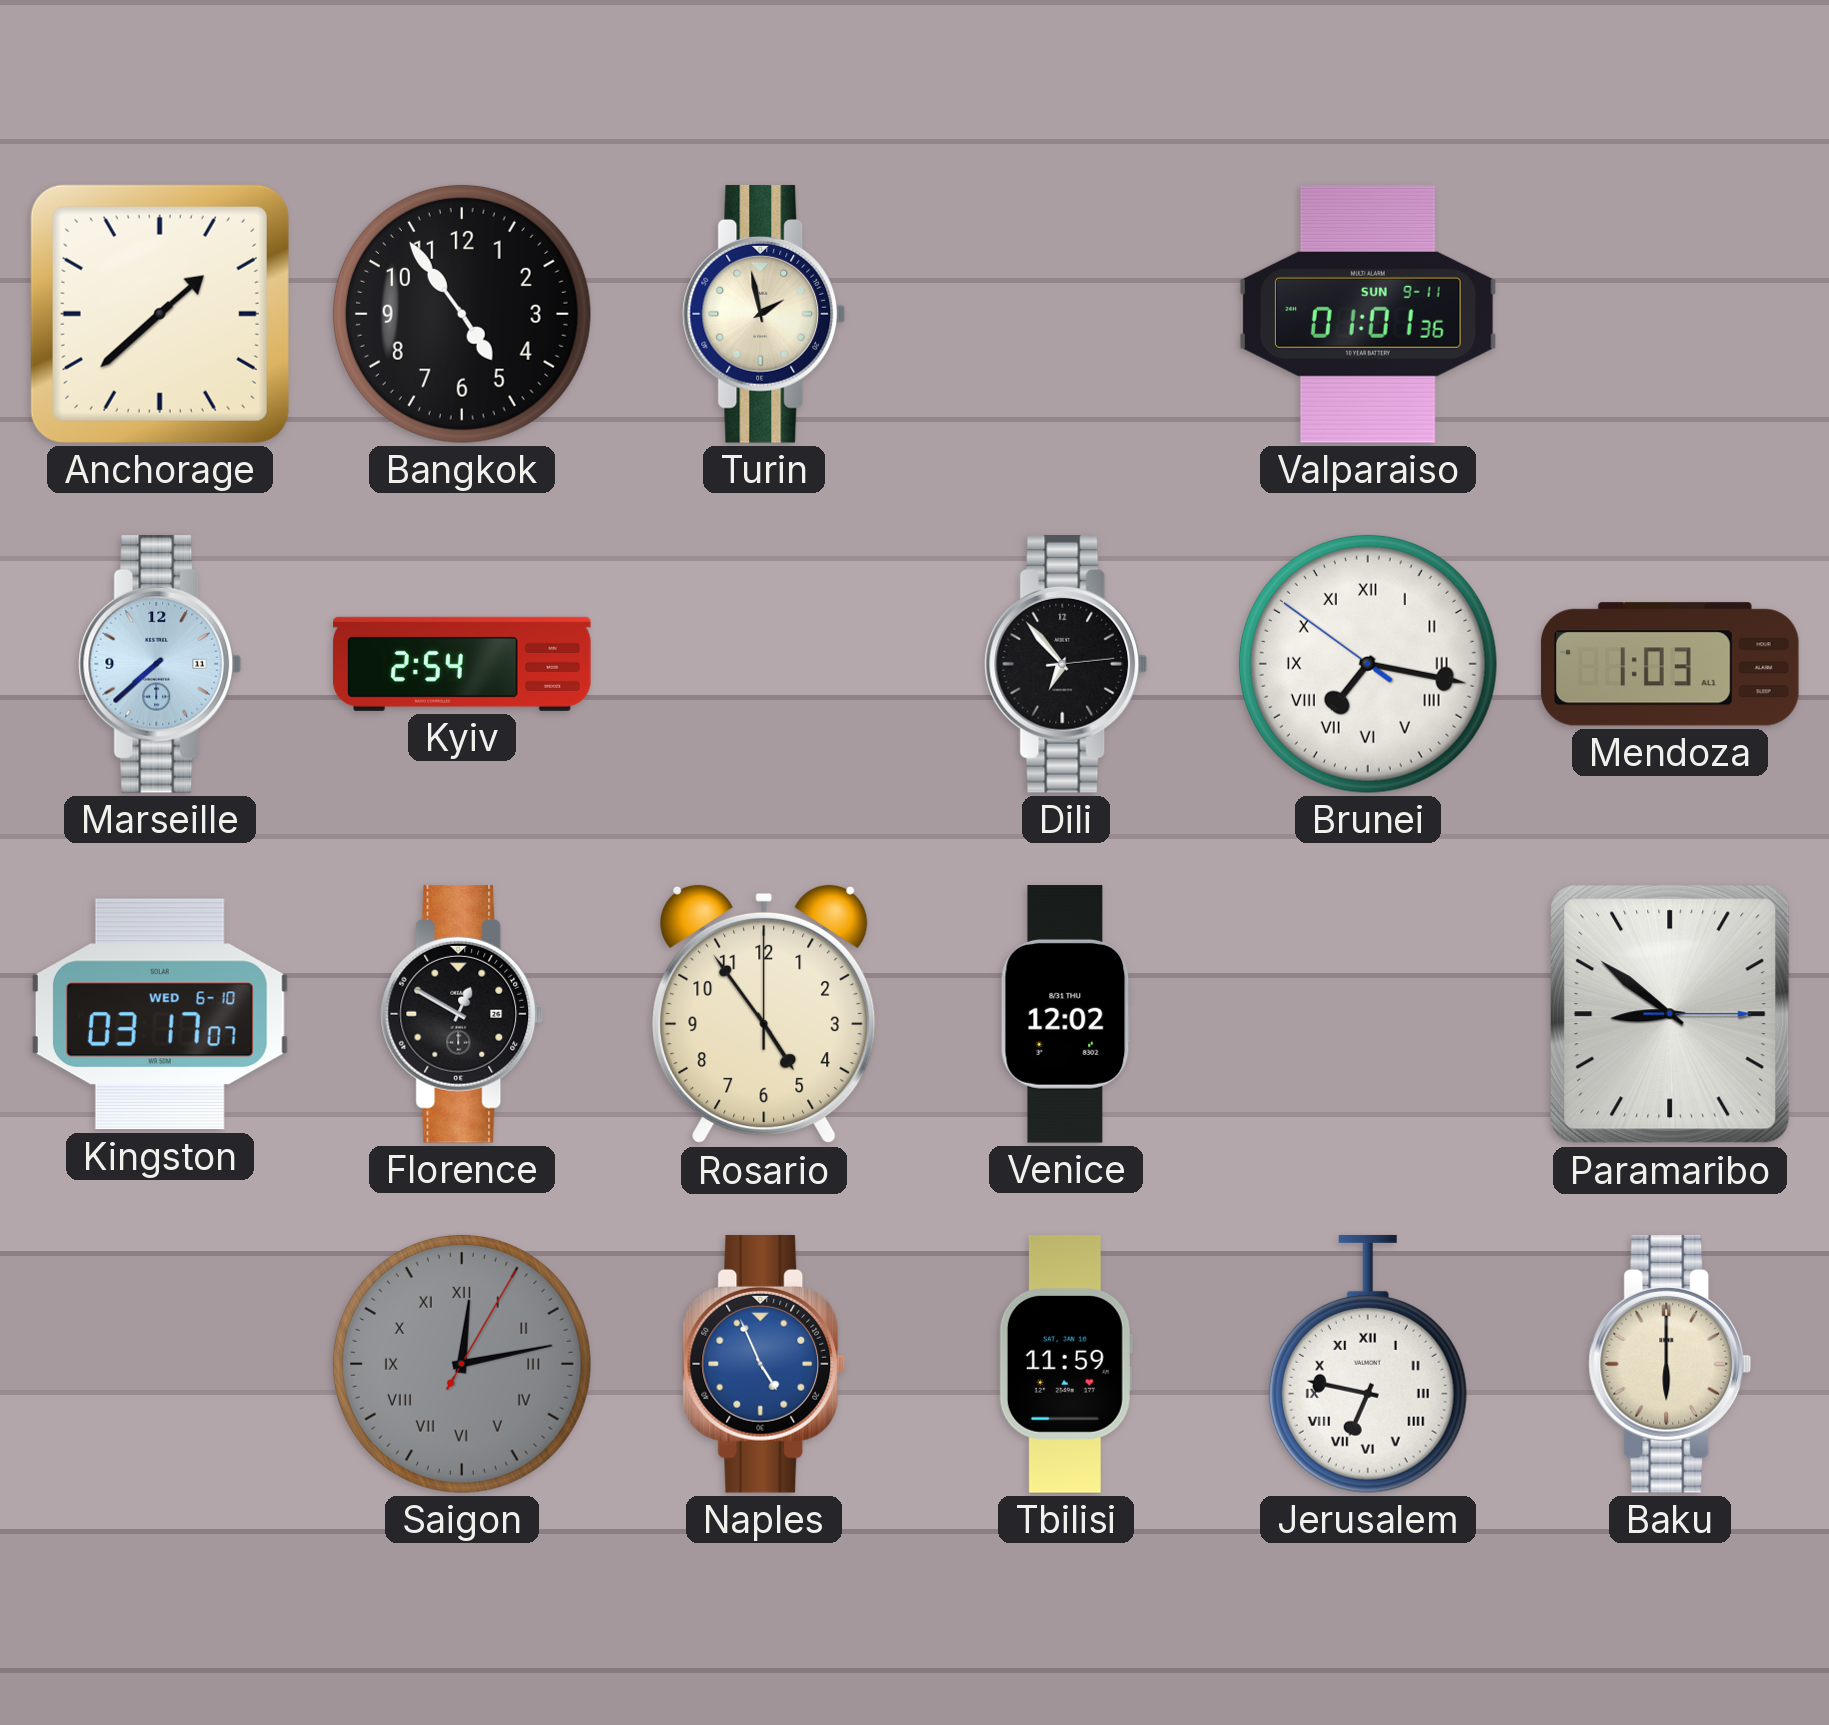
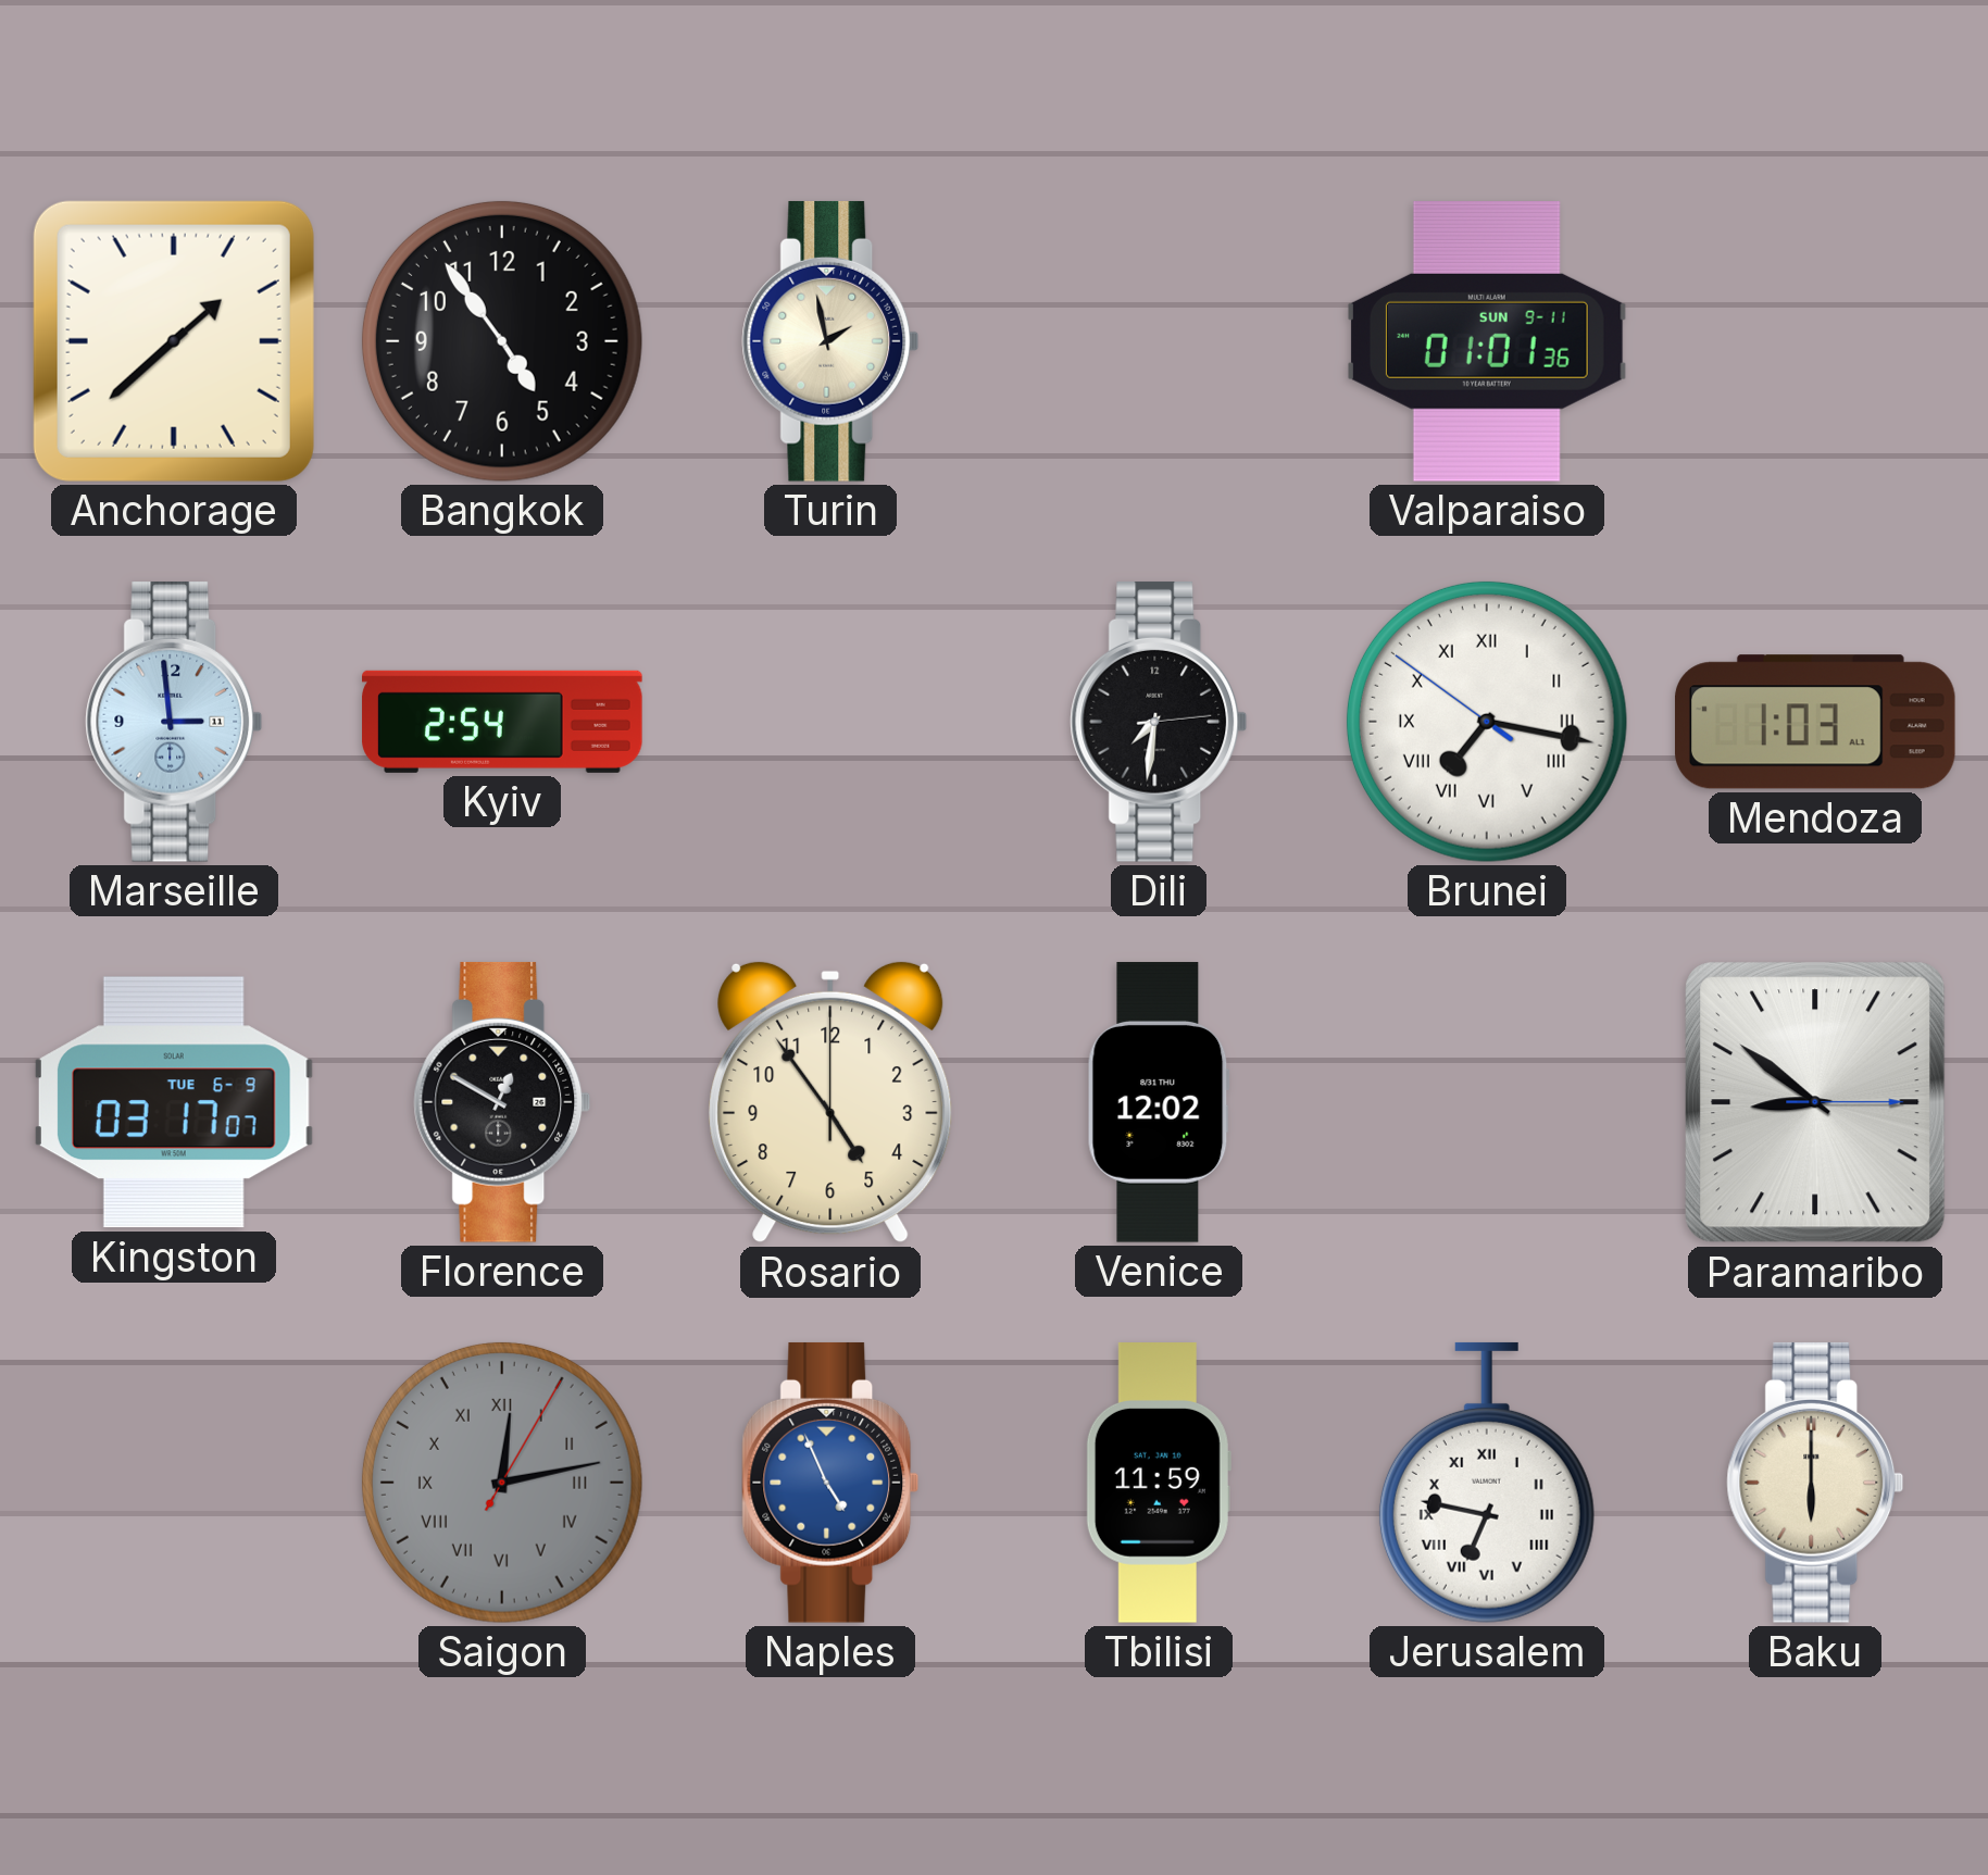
Marseille: 7:38 -> 2:59 (174, 722)
Dili: 6:53 -> 7:31 (1159, 722)
Kingston date: WED 6-10 -> TUE 6-9 (174, 1102)
